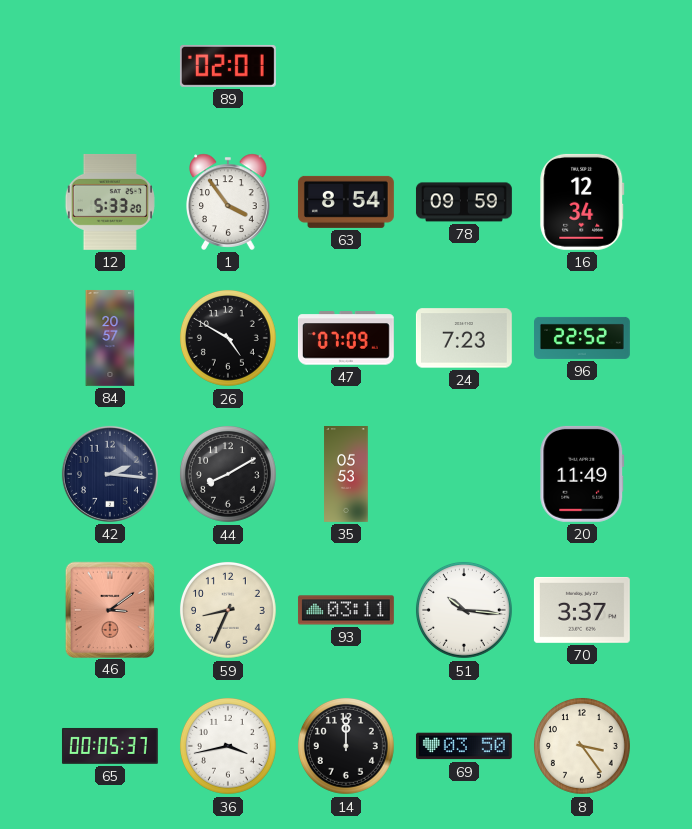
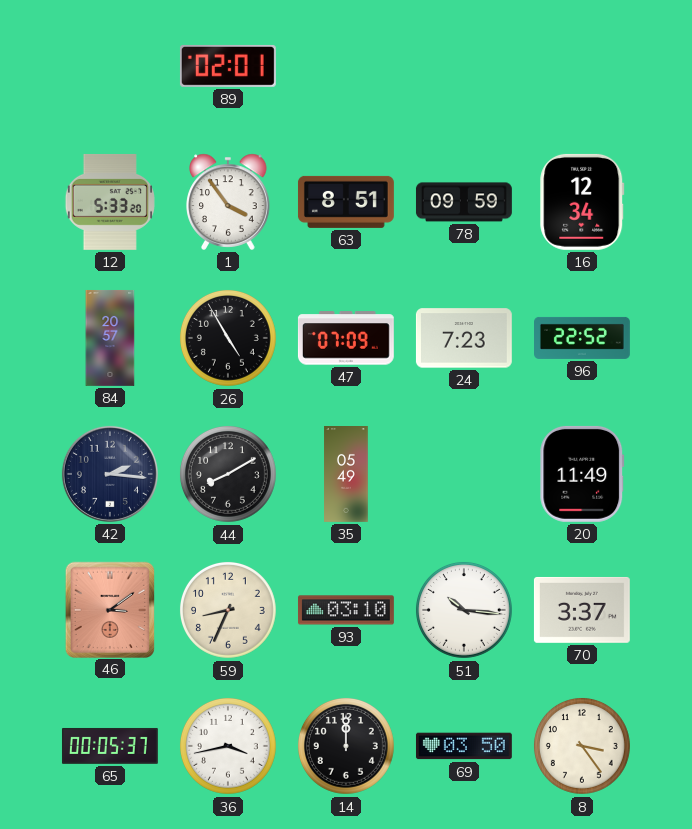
63: 8:54 -> 8:51 (346, 202)
26: 4:50 -> 4:55 (228, 338)
35: 05:53 -> 05:49 (346, 475)
93: 03:11 -> 03:10 (346, 610)
